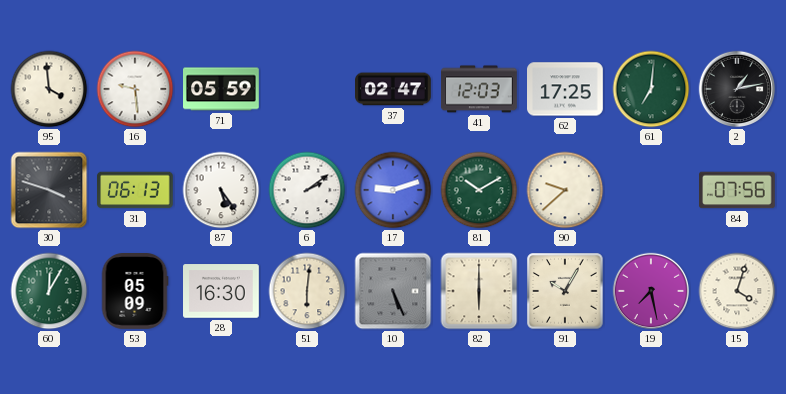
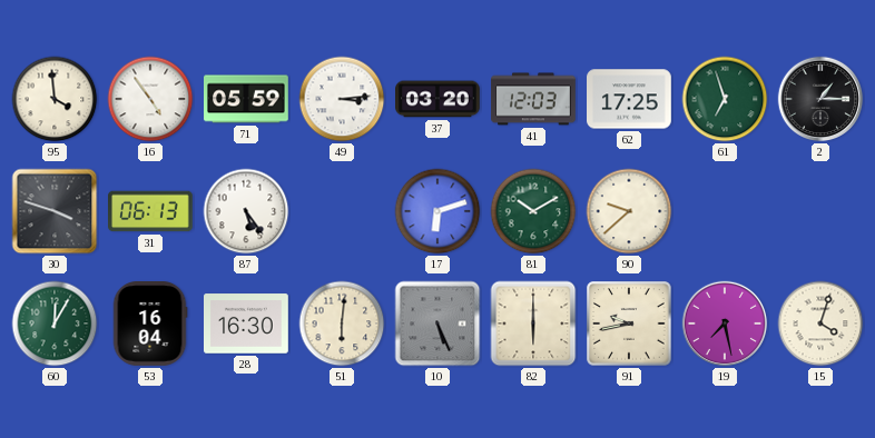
16: 9:29 -> 4:54 (150, 99)
49: none -> 3:14 (342, 99)
37: 02:47 -> 03:20 (438, 99)
61: 7:01 -> 6:57 (725, 99)
2: 1:13 -> 1:15 (820, 99)
6: 2:09 -> none (307, 190)
17: 9:12 -> 6:12 (438, 211)
84: 07:56 -> none (737, 190)
53: 05:09 -> 16:04 (150, 323)
91: 10:05 -> 9:43 (629, 323)
